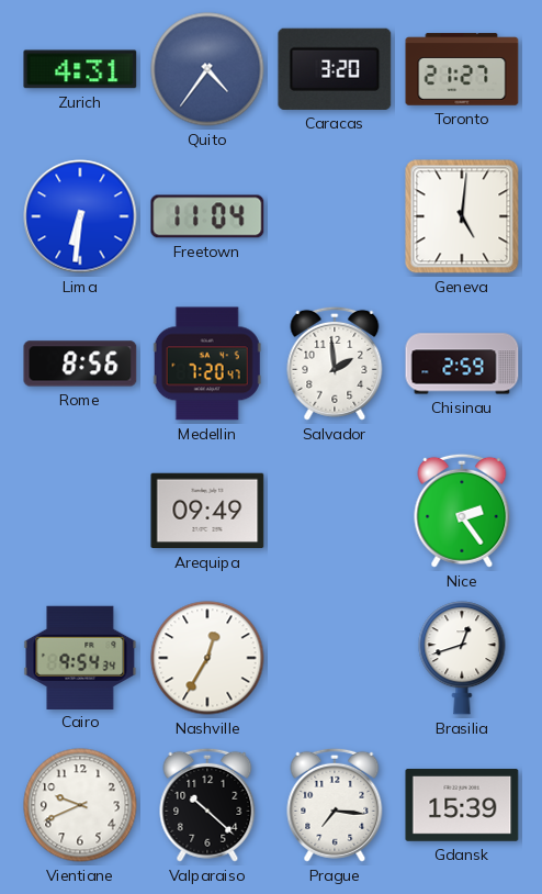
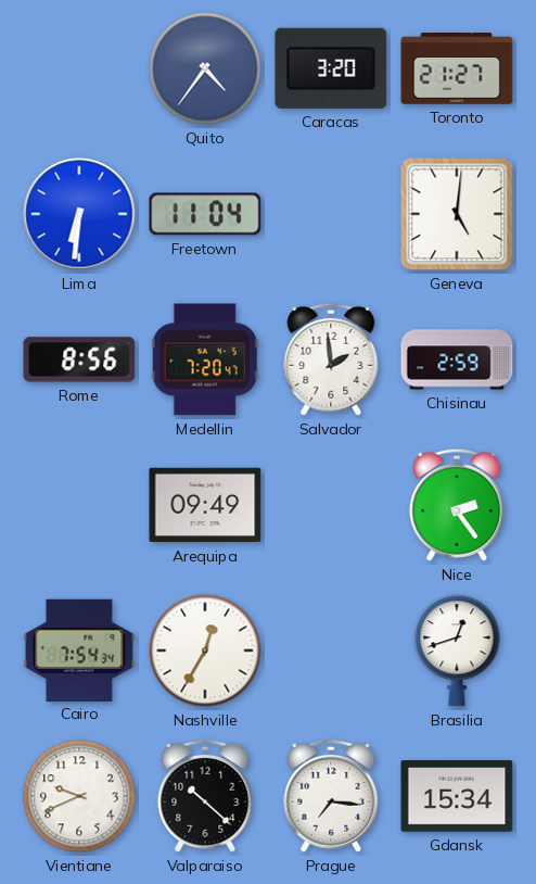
Zurich: 4:31 -> none (80, 69)
Cairo: 9:54 -> 7:54 (79, 649)
Gdansk: 15:39 -> 15:34 (457, 797)
